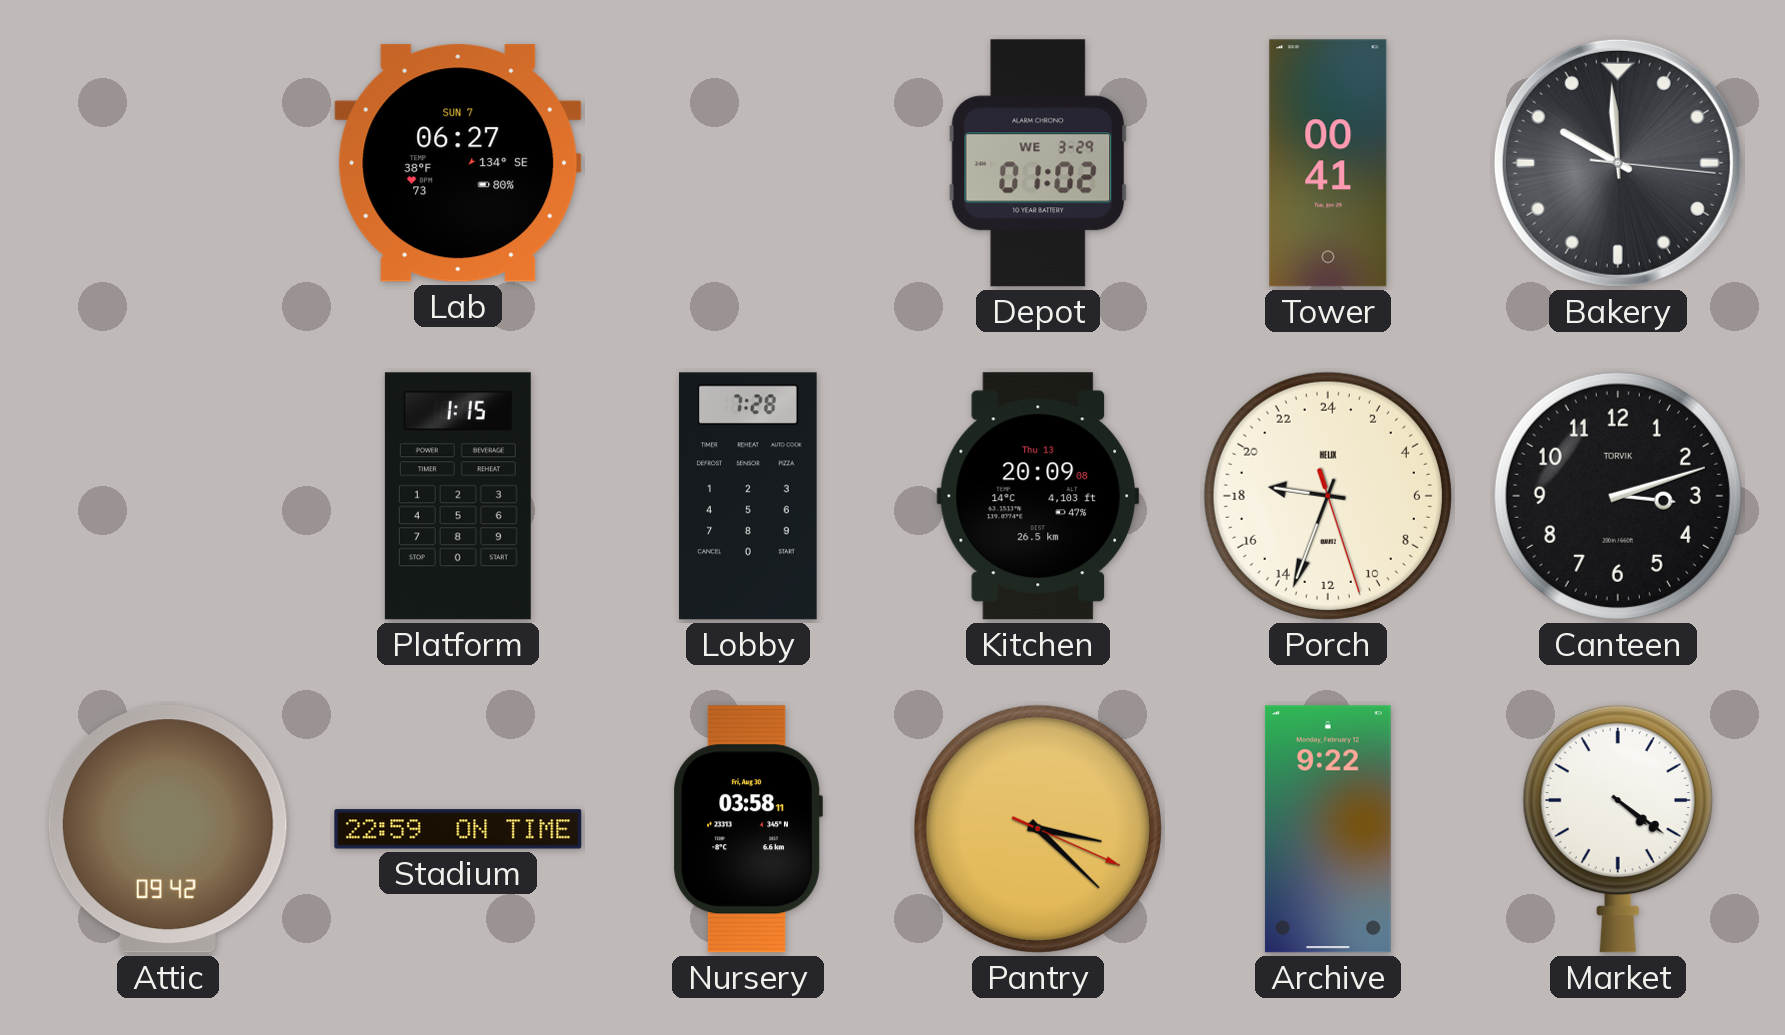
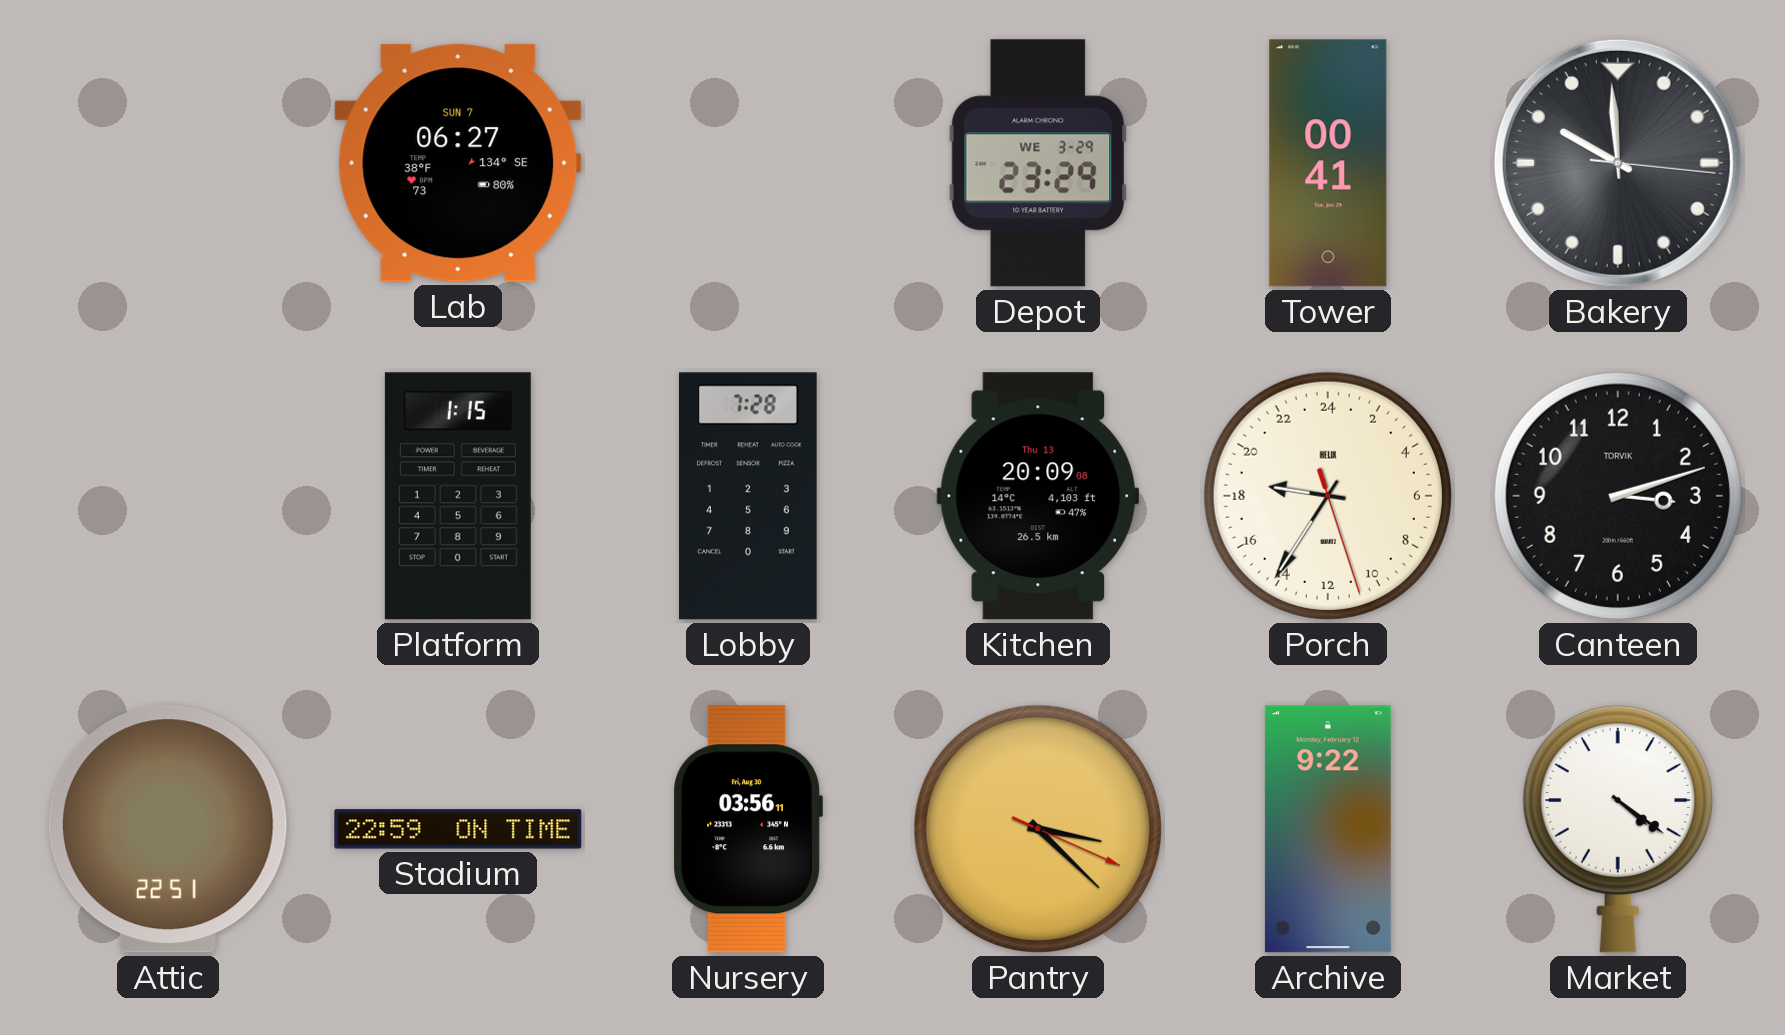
Depot: 01:02 -> 23:29 (1038, 163)
Porch: 18:33 -> 18:35 (1328, 496)
Attic: 09:42 -> 22:51 (168, 829)
Nursery: 03:58 -> 03:56 (748, 829)
